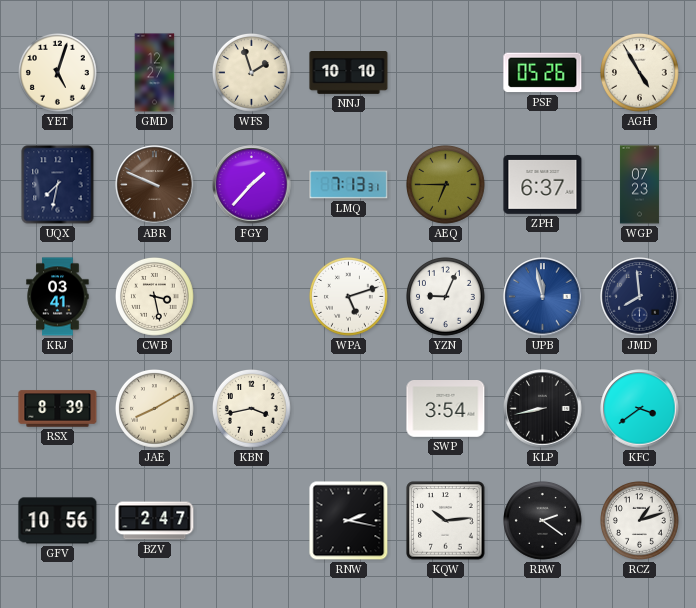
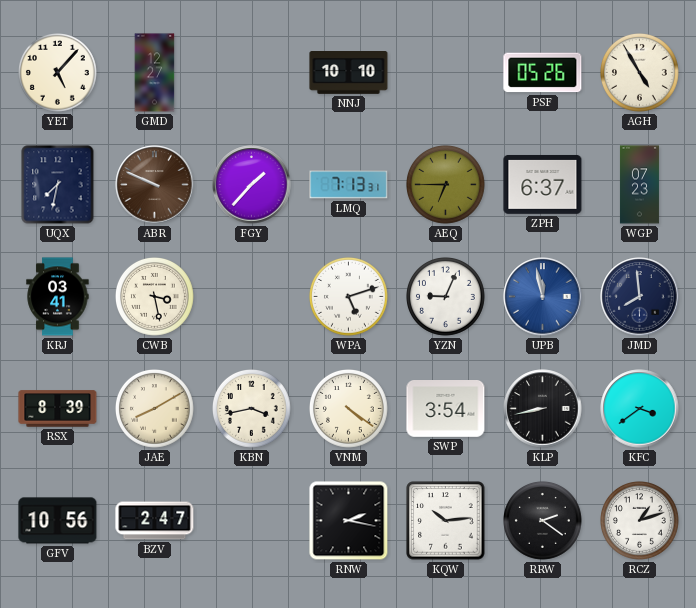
YET: 5:03 -> 5:07 (58, 73)
WFS: 1:57 -> none (252, 73)
VNM: none -> 4:21 (349, 409)
